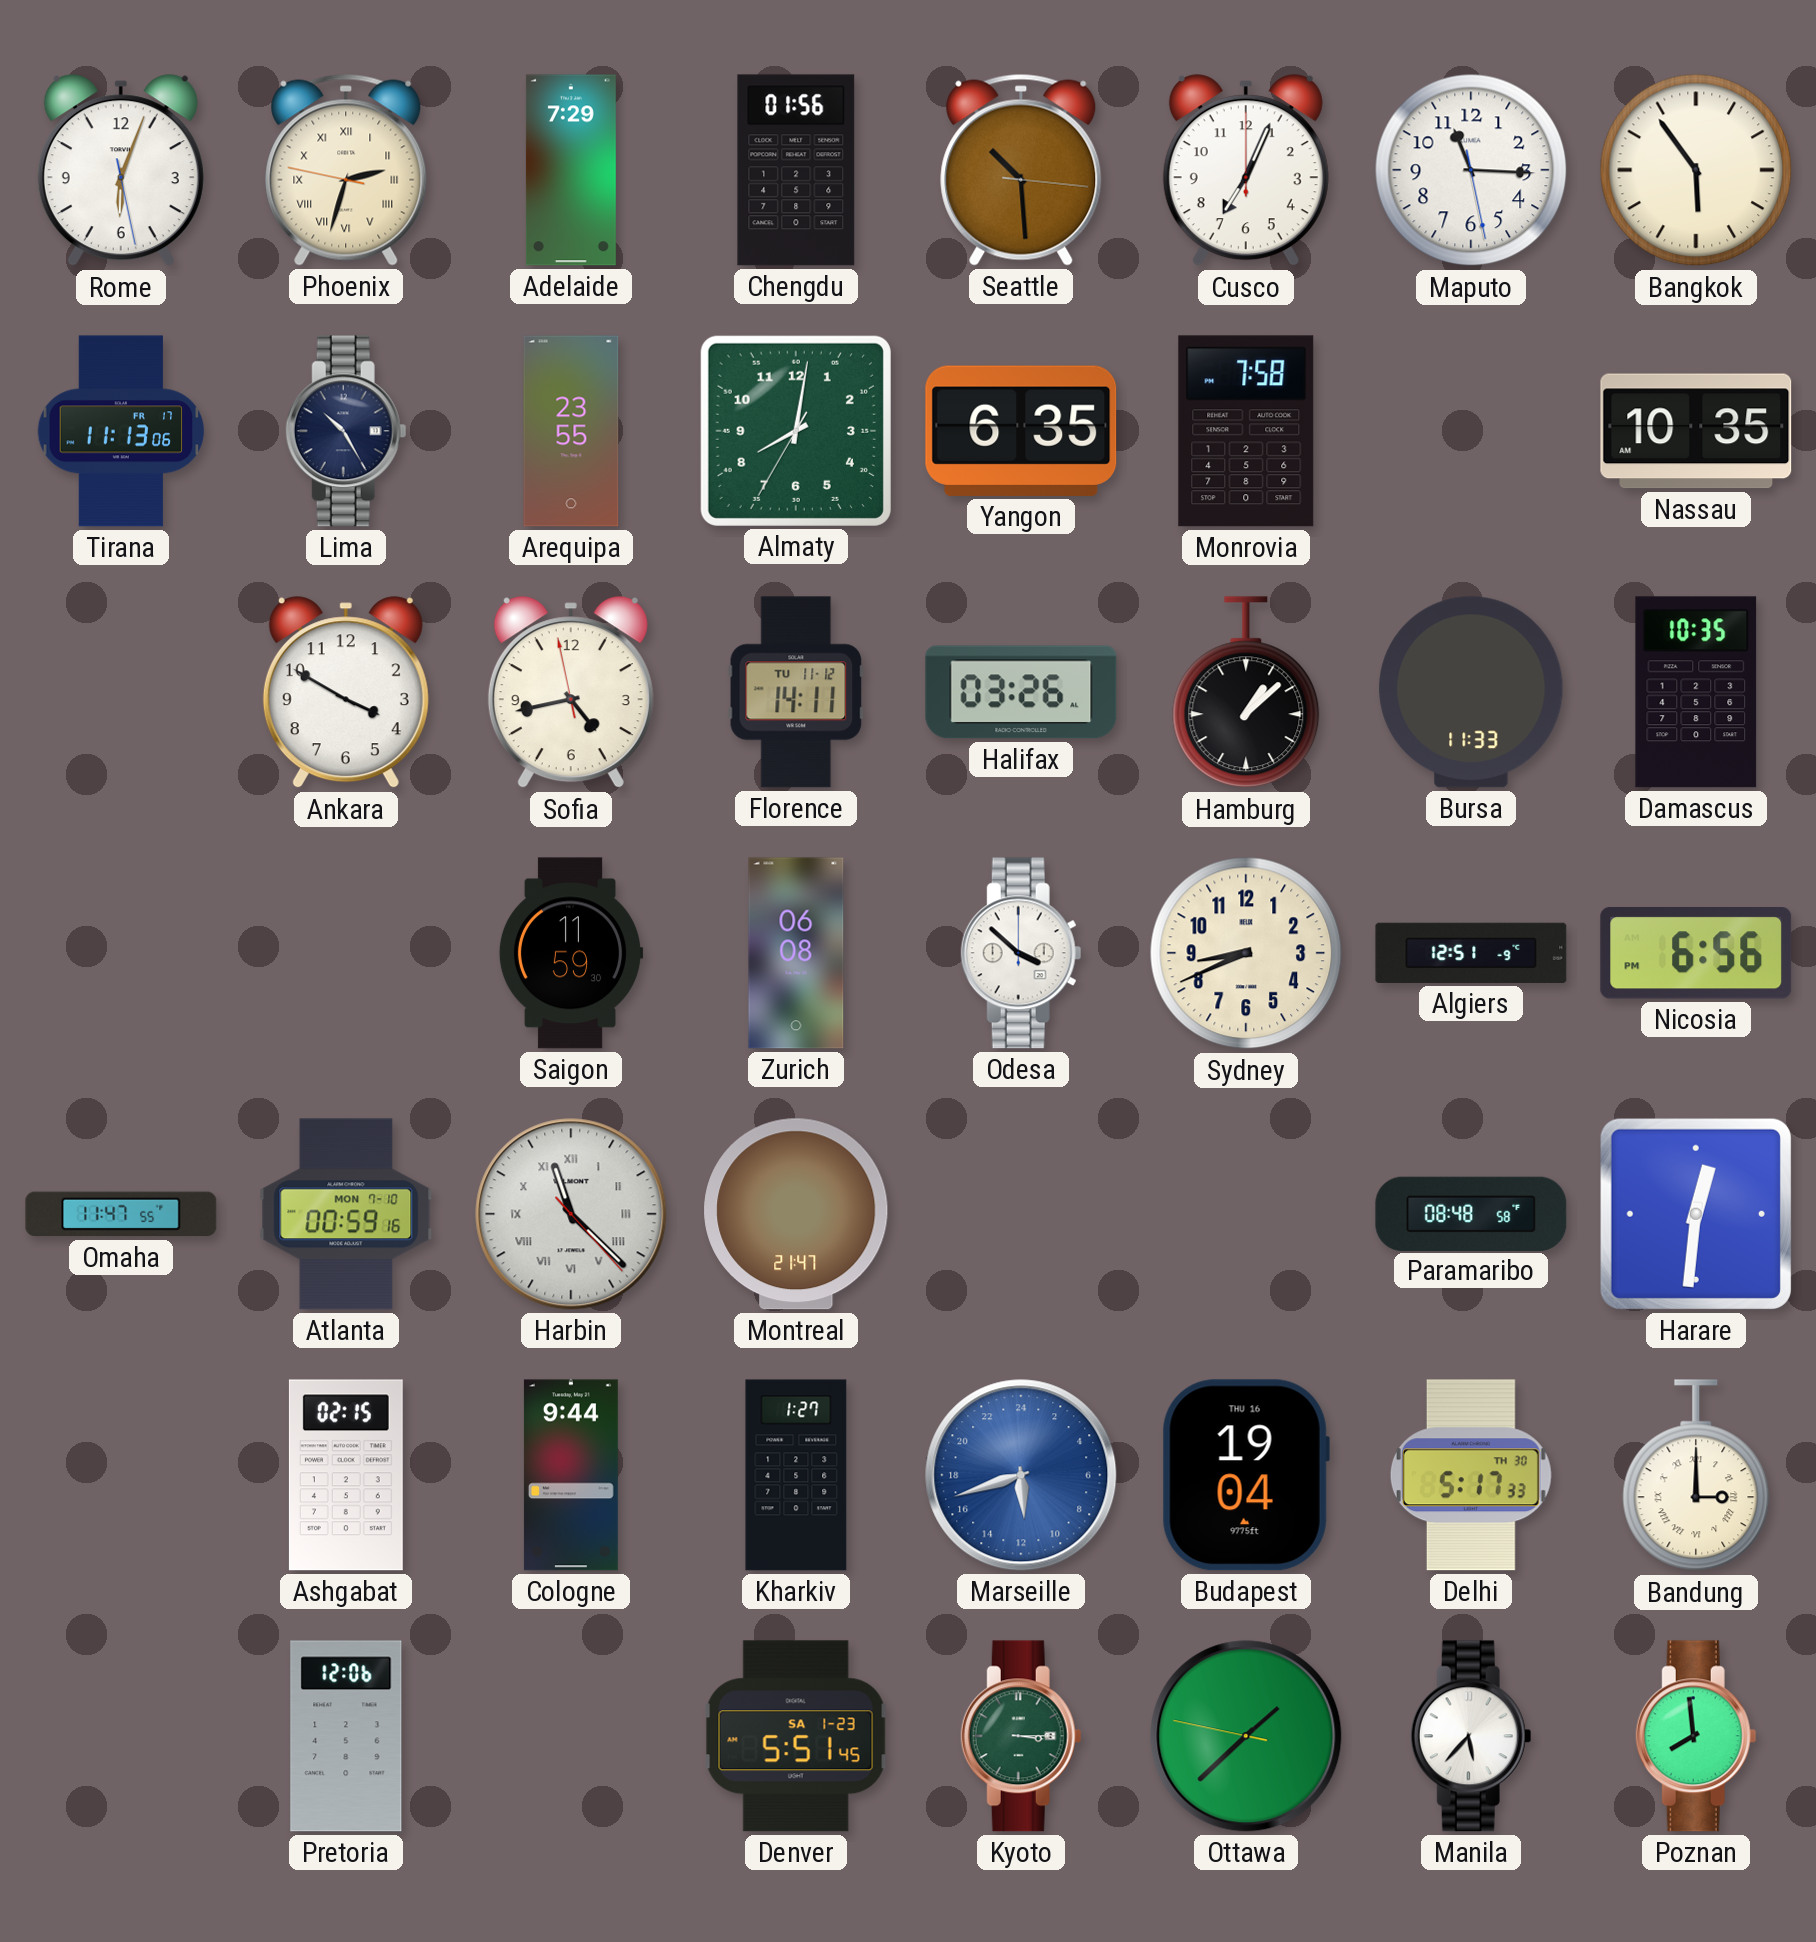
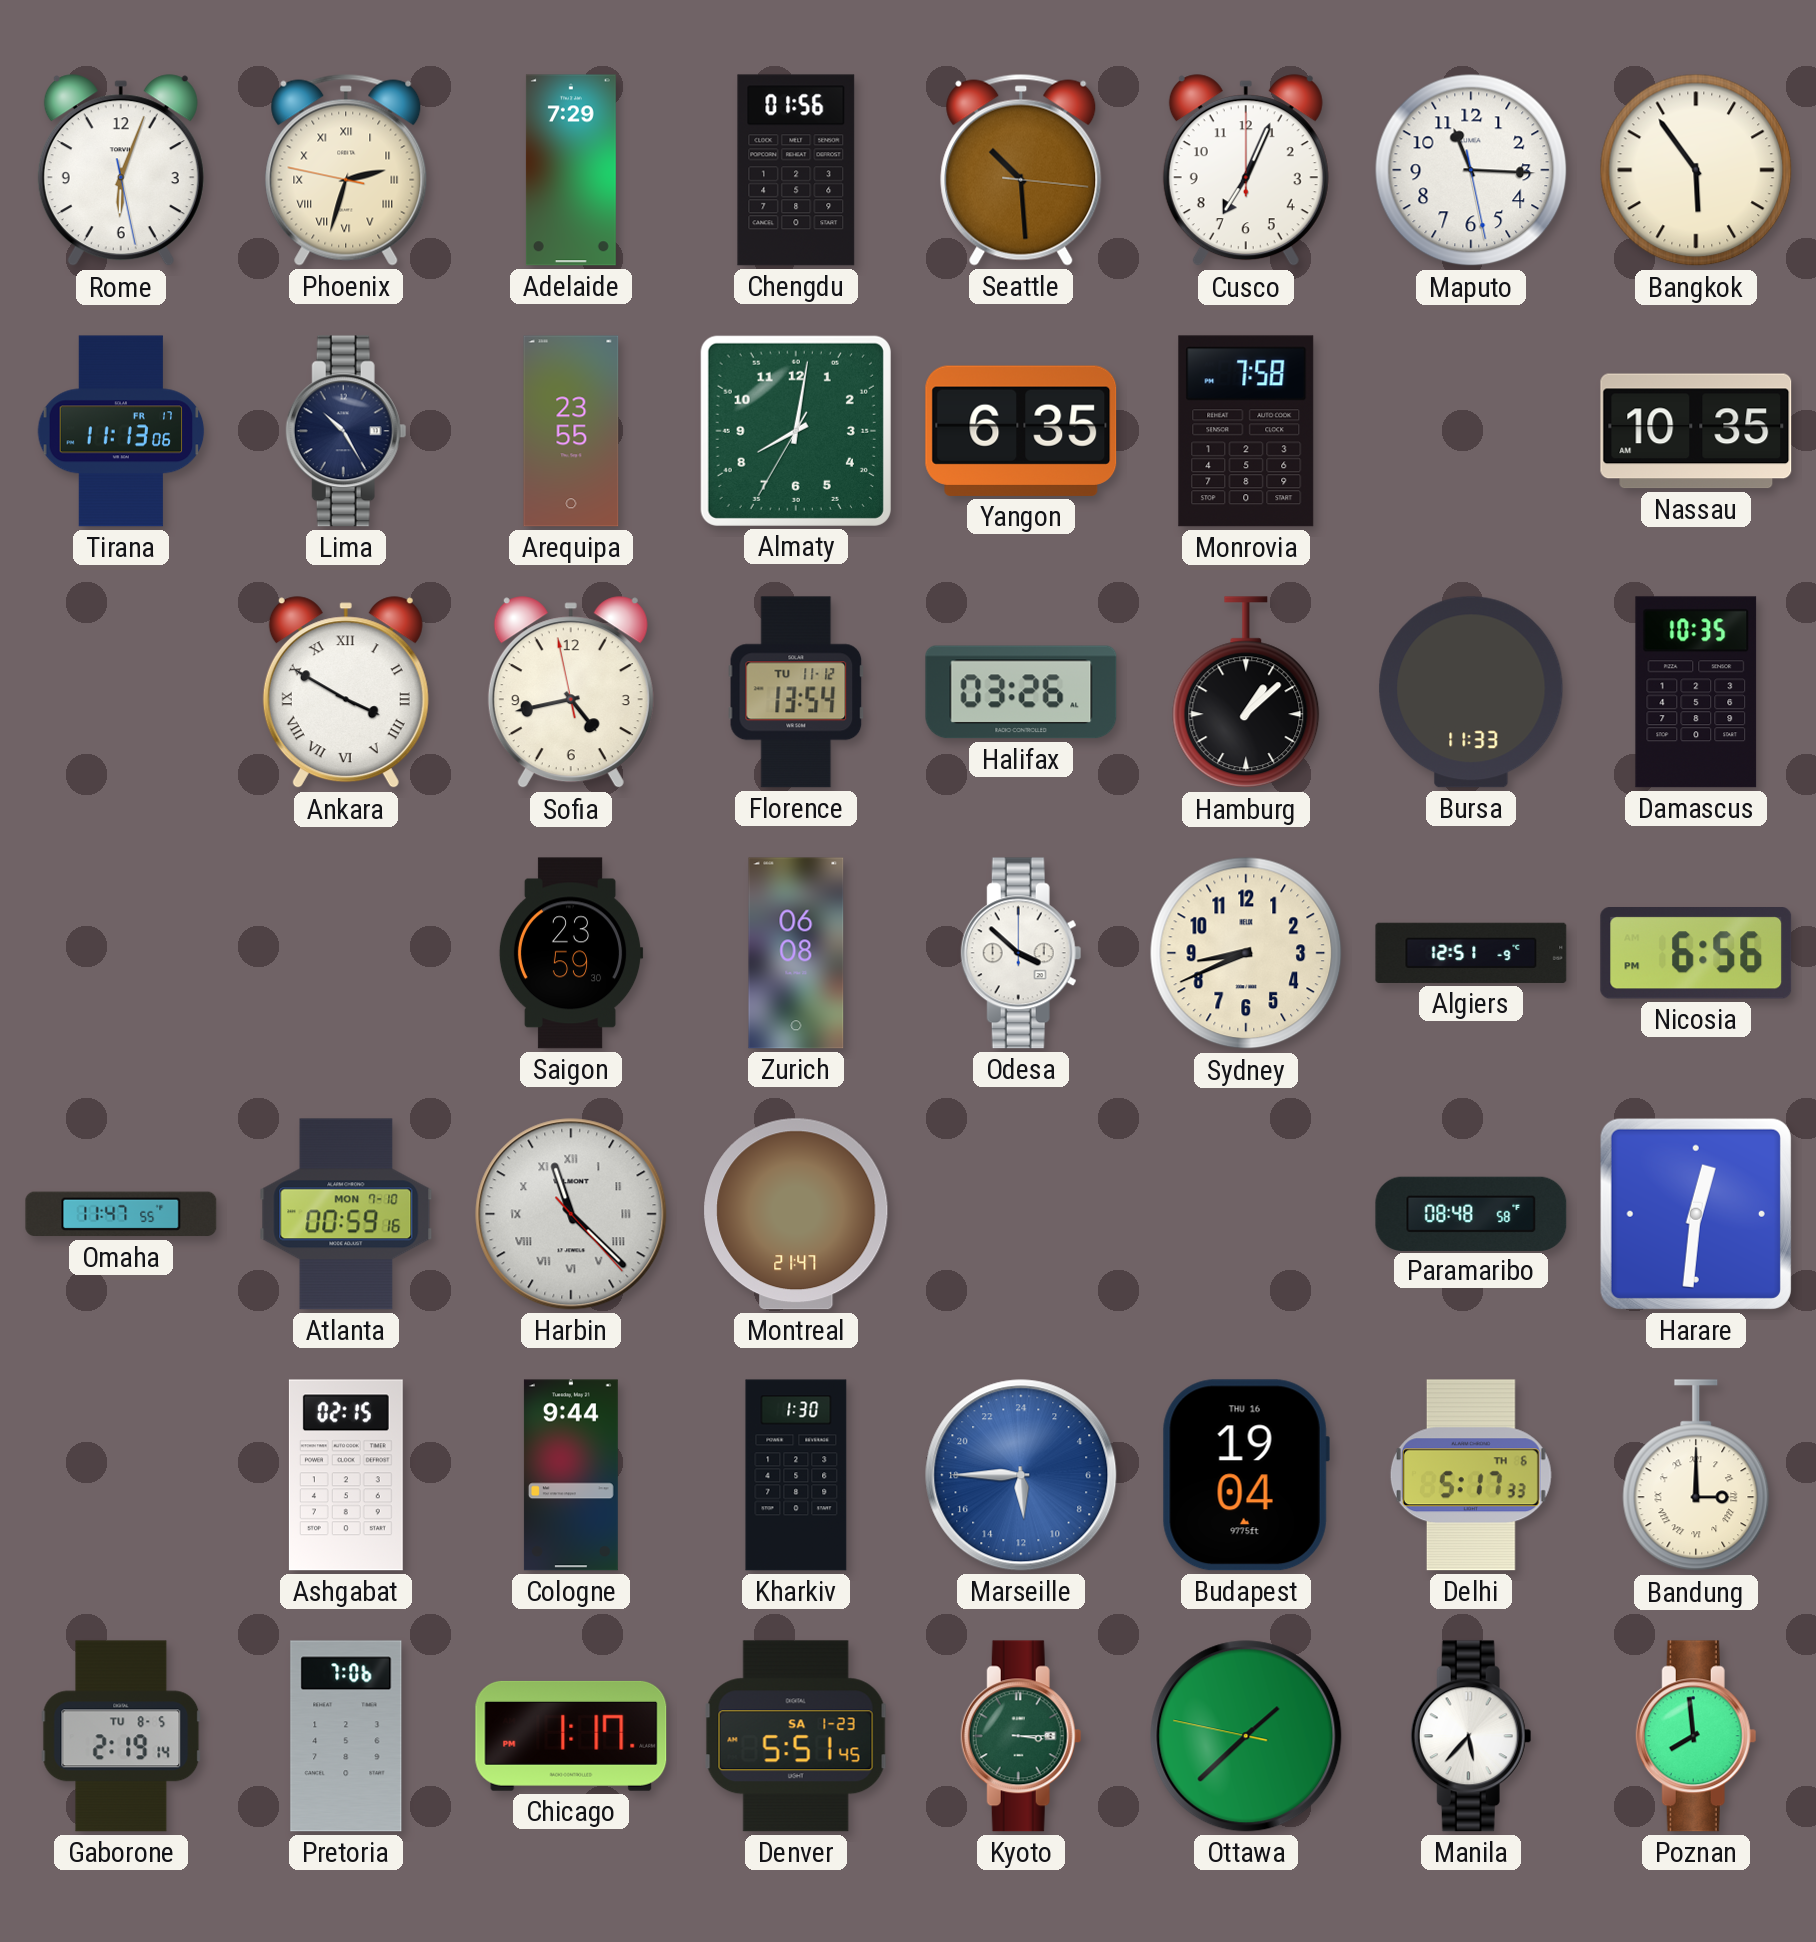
Ankara numerals: Arabic -> Roman (346, 693)
Florence: 14:11 -> 13:54 (796, 692)
Saigon: 11:59 -> 23:59 (571, 953)
Kharkiv: 1:27 -> 1:30 (796, 1475)
Marseille: 11:42 -> 11:45 (1021, 1475)
Delhi date: TH 30 -> TH 6 (1471, 1475)
Gaborone: none -> 2:19 (121, 1736)
Pretoria: 12:06 -> 7:06 (346, 1736)
Chicago: none -> 1:17 (571, 1736)
